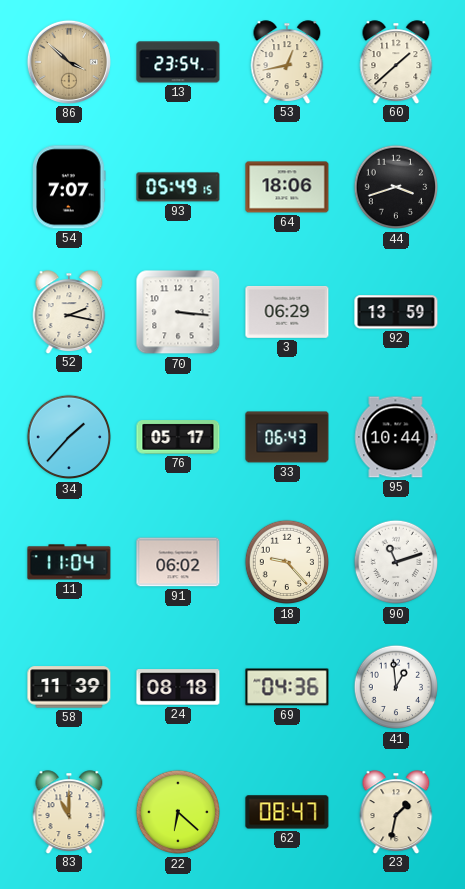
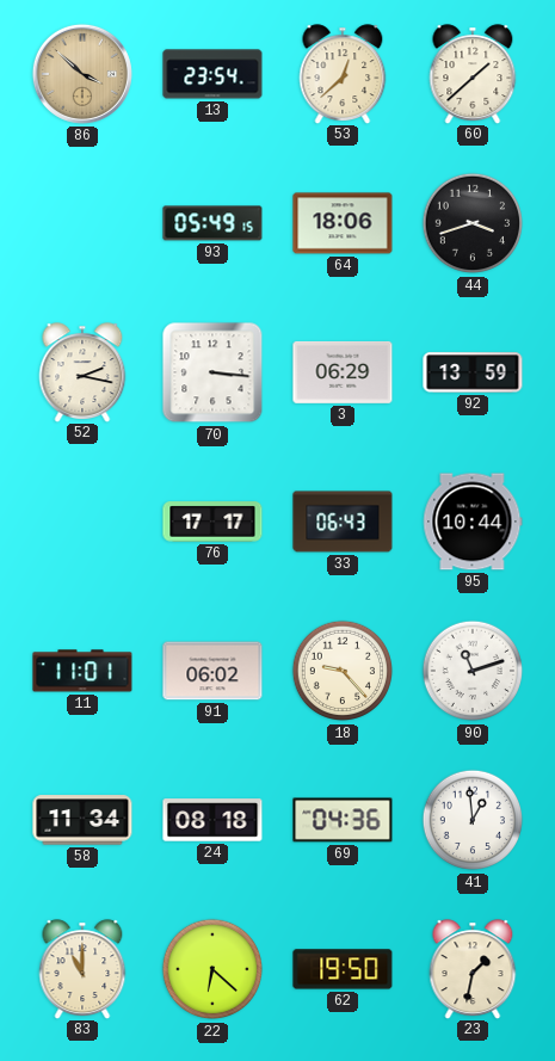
53: 12:43 -> 12:38 (343, 74)
54: 7:07 -> none (69, 187)
34: 1:37 -> none (69, 437)
76: 05:17 -> 17:17 (212, 522)
11: 11:04 -> 11:01 (82, 671)
58: 11:39 -> 11:34 (82, 820)
62: 08:47 -> 19:50 (343, 969)
